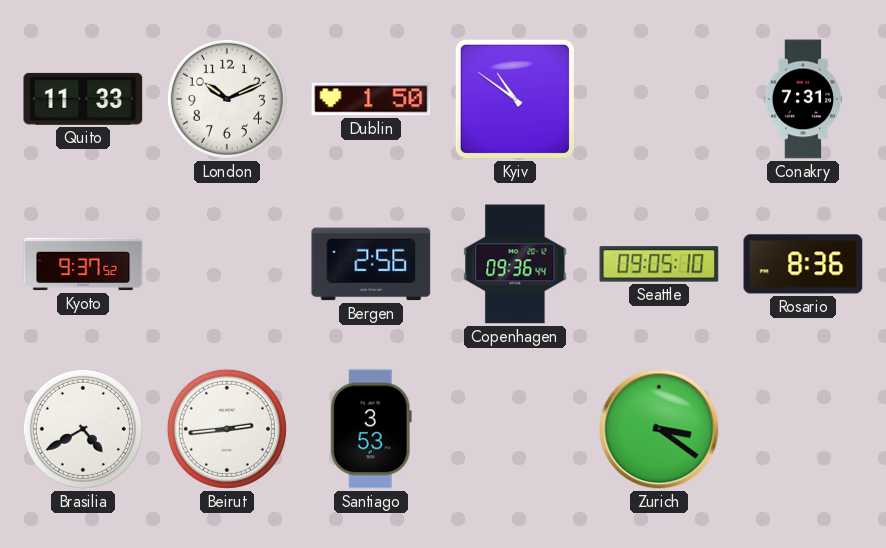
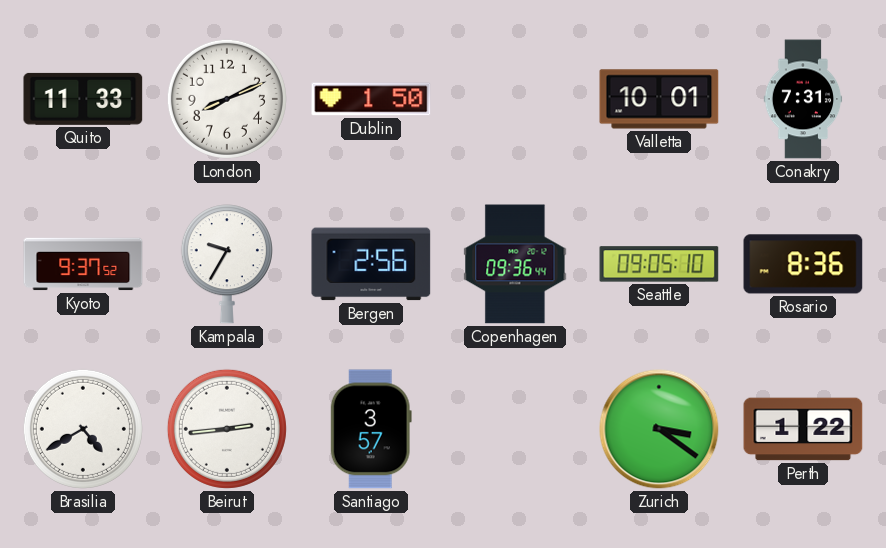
London: 10:11 -> 8:11 (227, 99)
Kyiv: 10:51 -> none (515, 99)
Valletta: none -> 10:01 (659, 99)
Kampala: none -> 9:35 (227, 264)
Santiago: 3:53 -> 3:57 (371, 429)
Perth: none -> 1:22 (803, 429)
